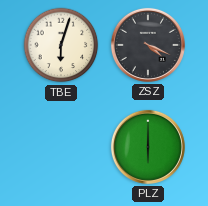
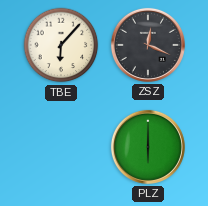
TBE: 6:03 -> 6:07 (61, 45)
ZSZ: 4:19 -> 12:19 (148, 45)
